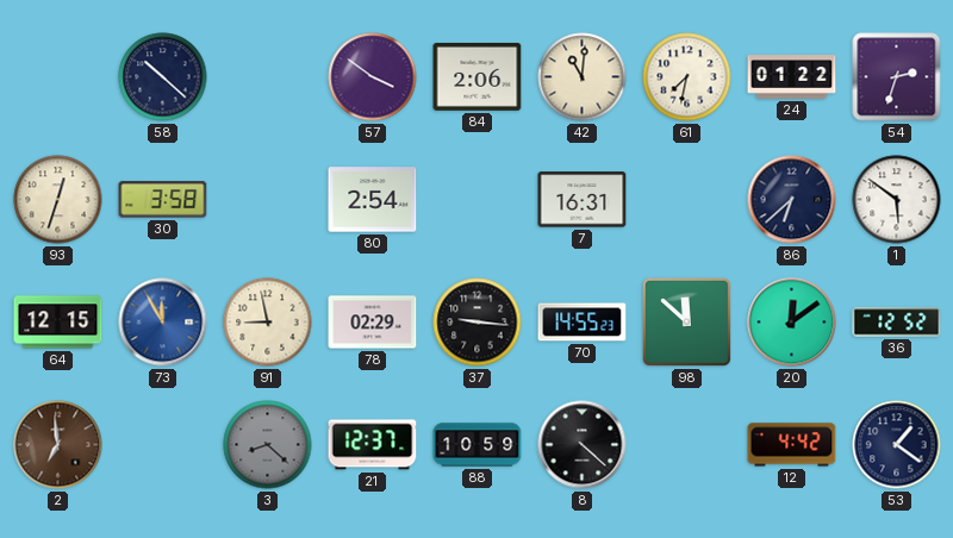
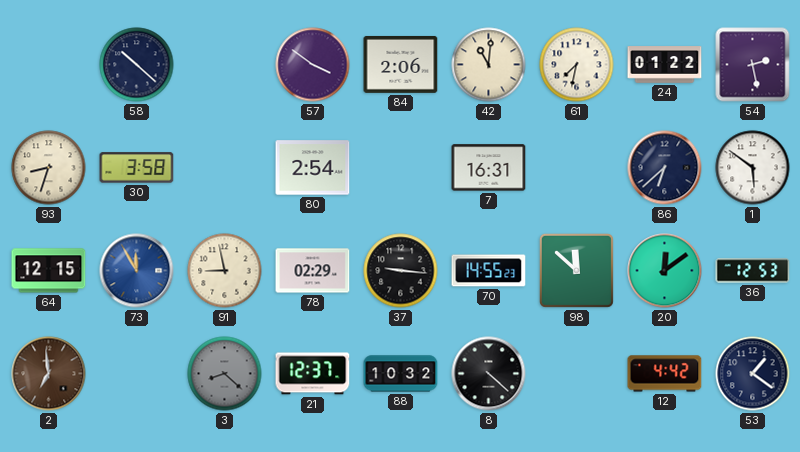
54: 2:33 -> 2:28 (753, 65)
93: 12:33 -> 8:33 (49, 168)
36: 12:52 -> 12:53 (753, 271)
88: 10:59 -> 10:32 (401, 374)
